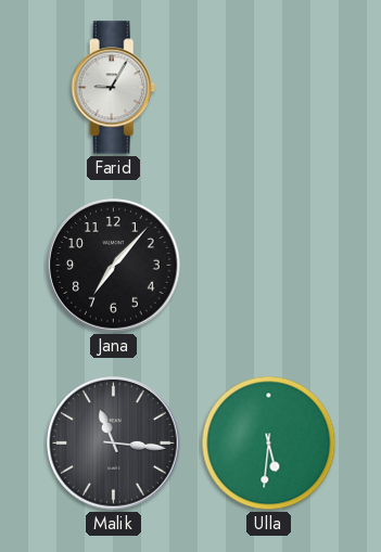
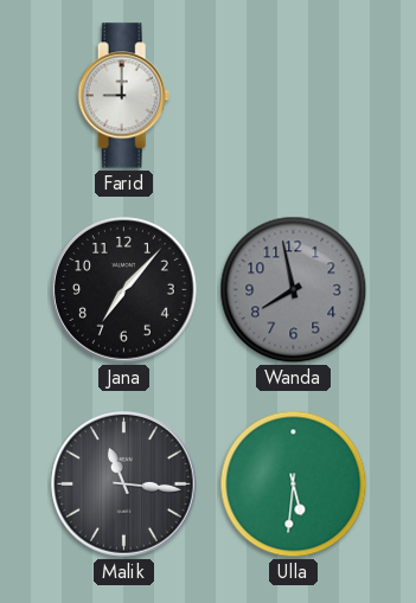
Farid: 9:05 -> 9:00 (124, 96)
Wanda: none -> 7:58 (294, 290)
